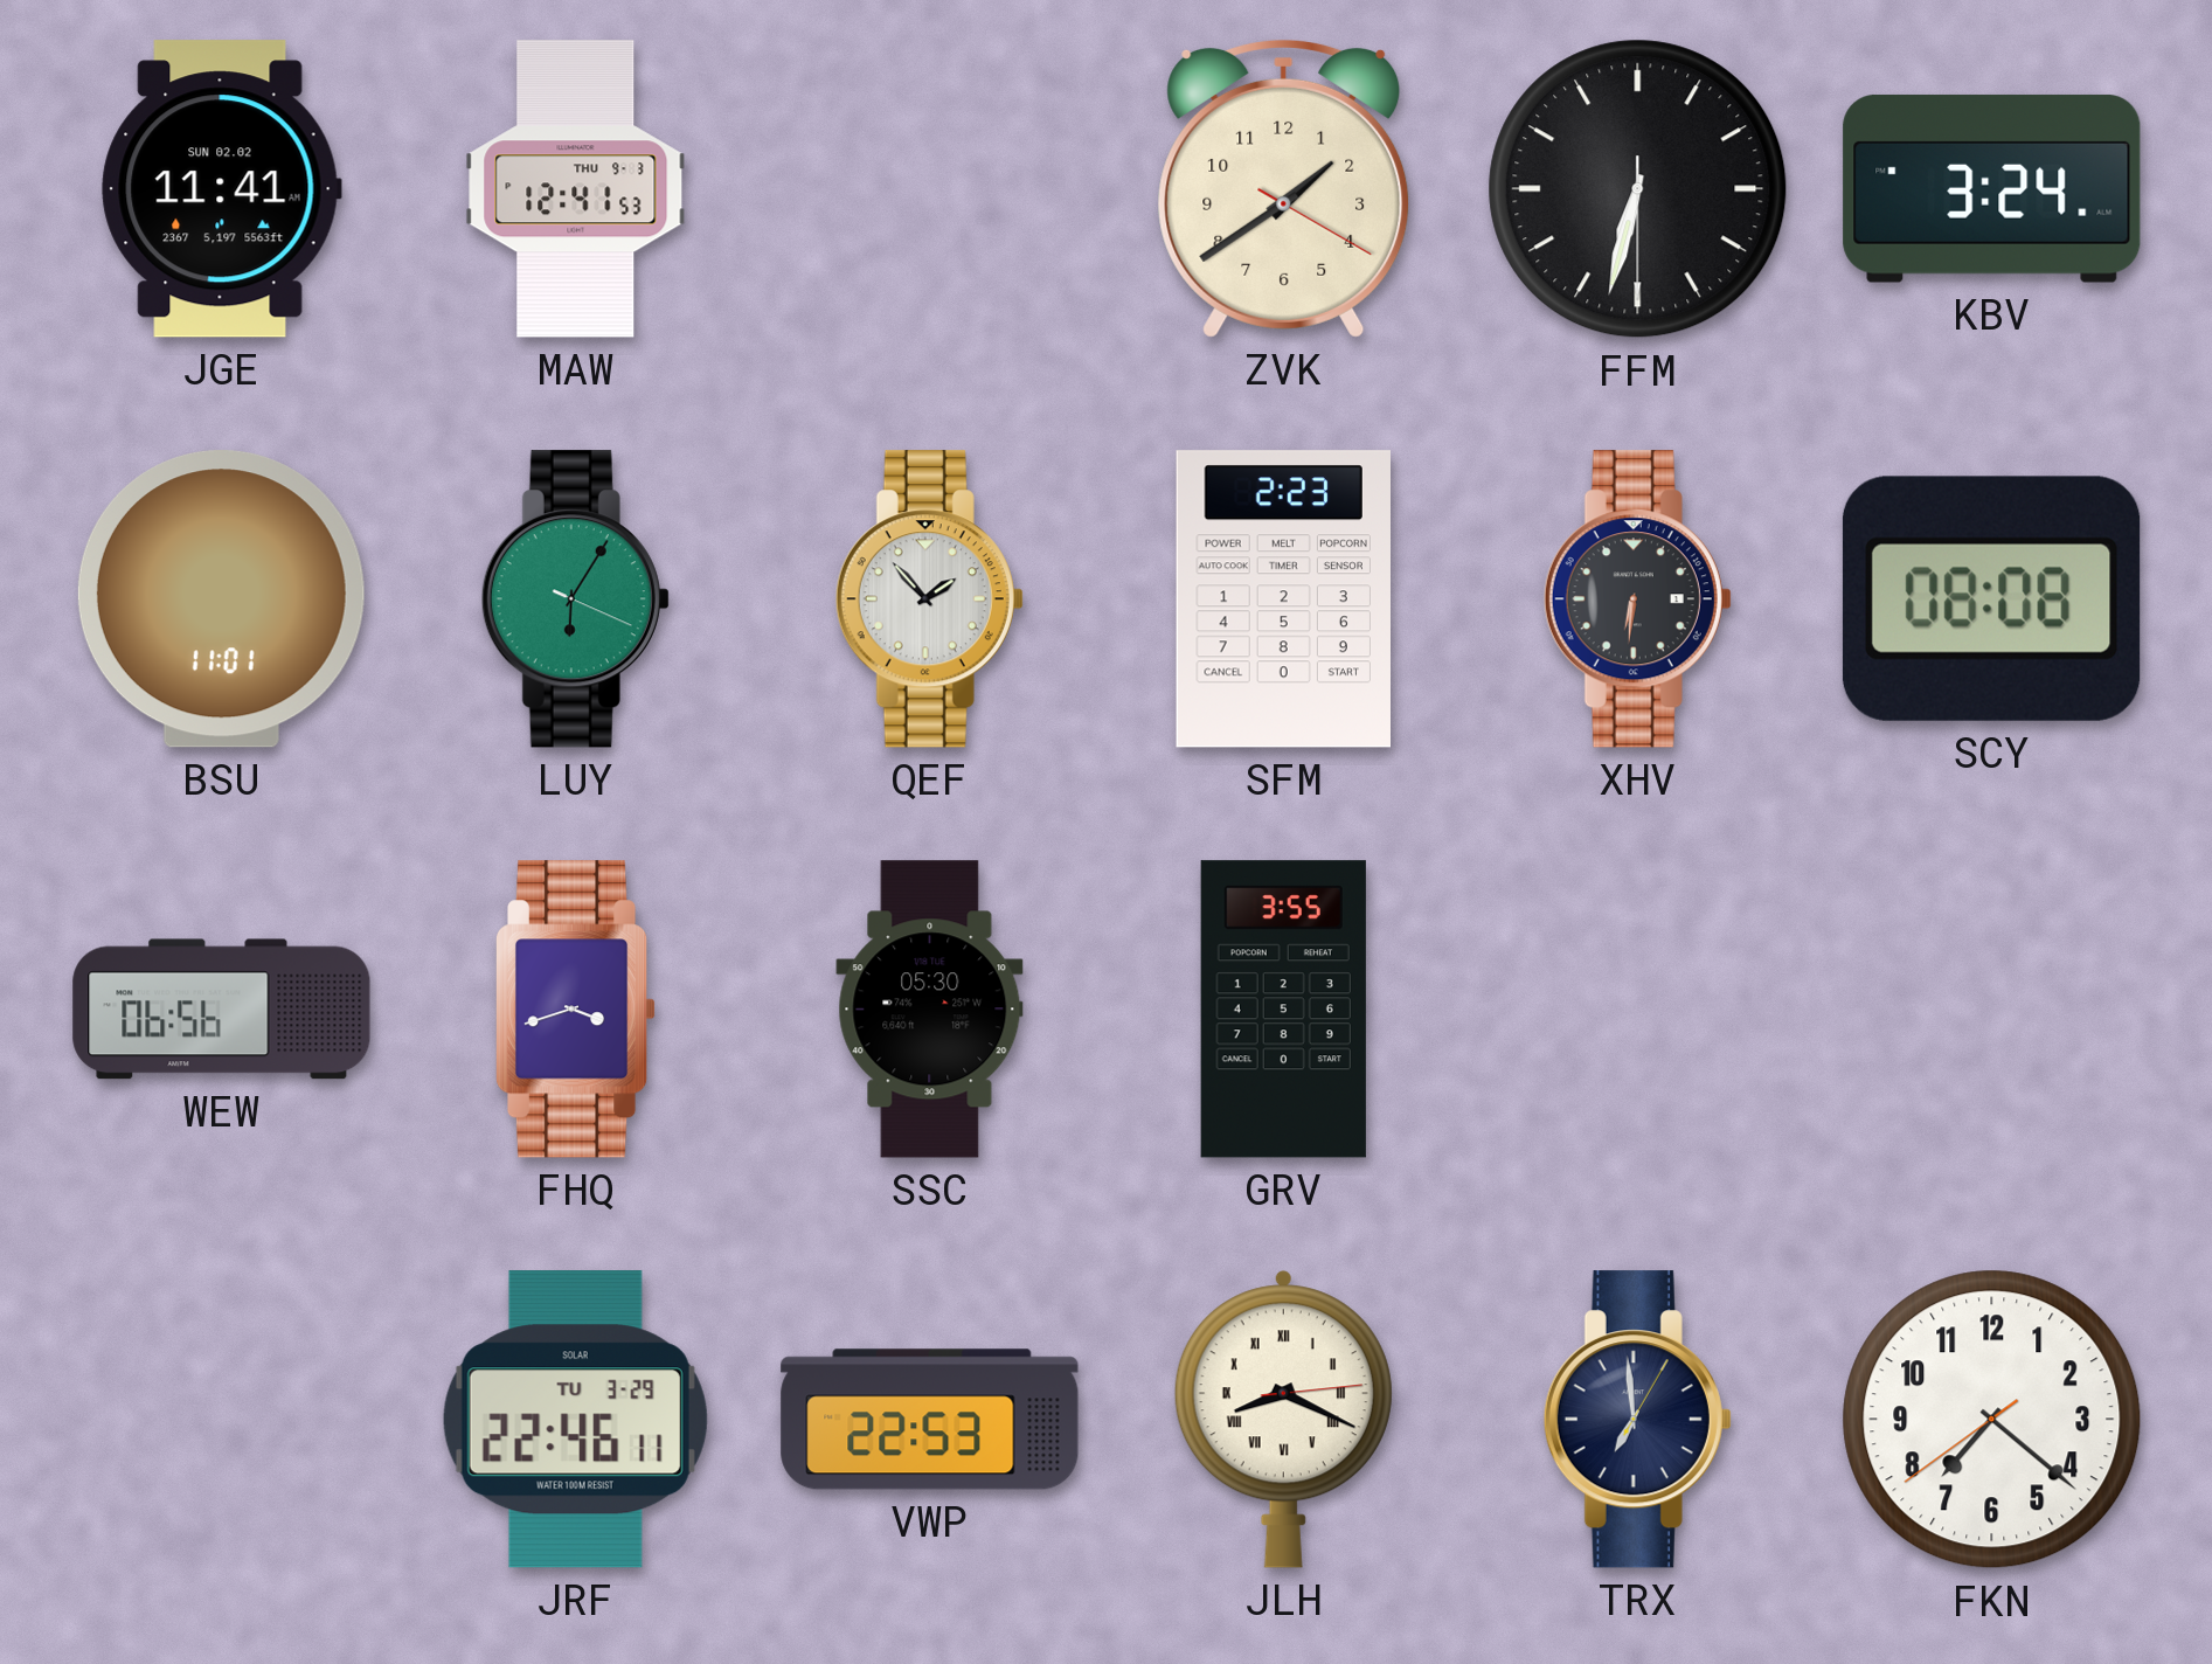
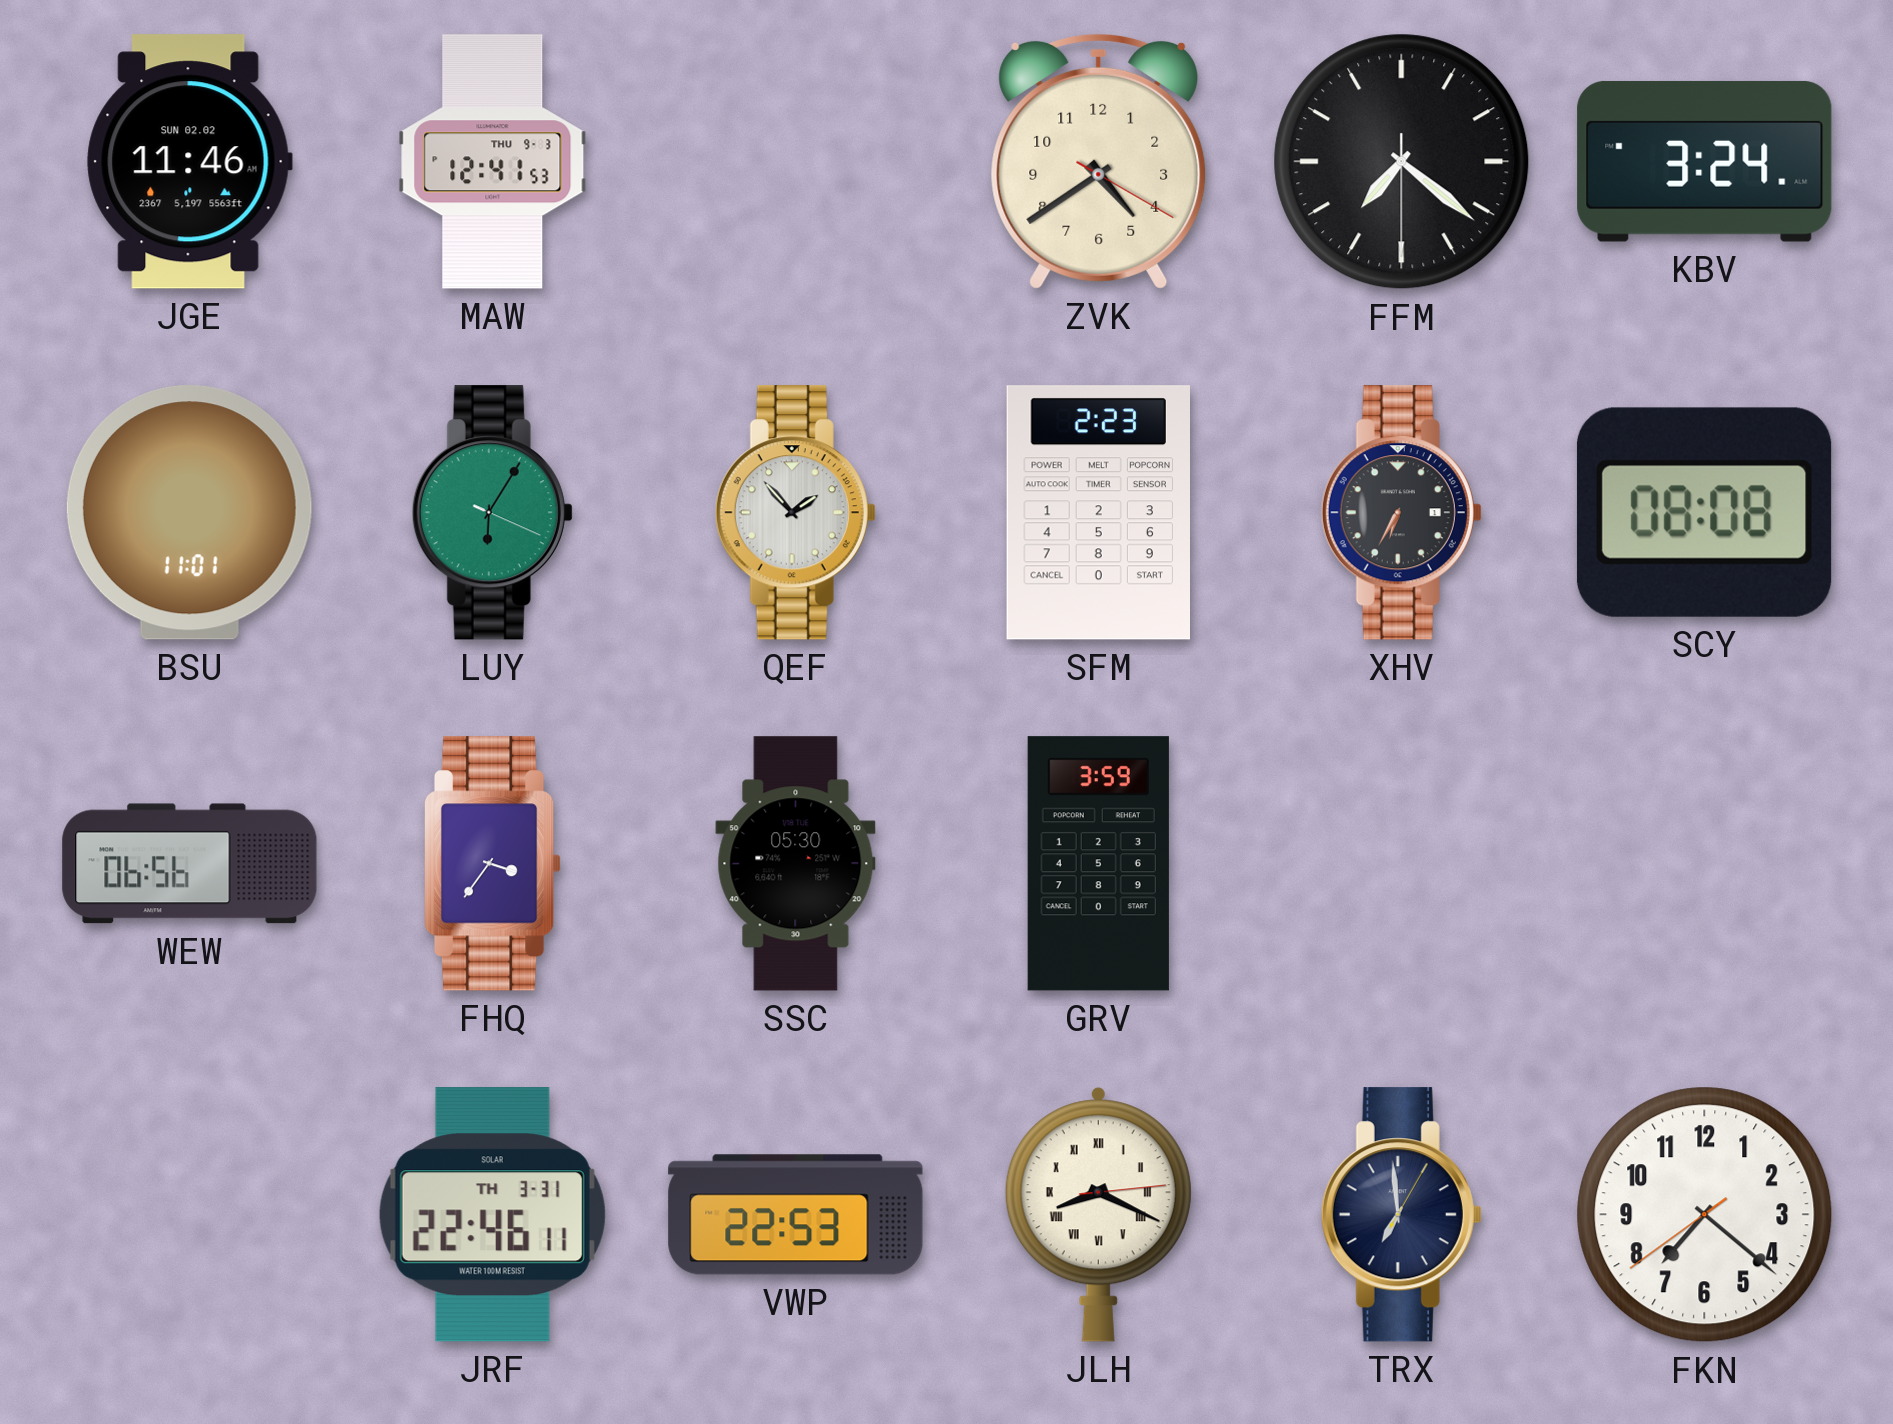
JGE: 11:41 -> 11:46 (189, 162)
ZVK: 1:39 -> 4:39 (1099, 161)
FFM: 6:32 -> 7:21 (1402, 162)
XHV: 6:31 -> 6:35 (1401, 513)
FHQ: 3:42 -> 3:36 (492, 864)
GRV: 3:55 -> 3:59 (1098, 864)
JRF date: TU 3-29 -> TH 3-31 (492, 1215)
